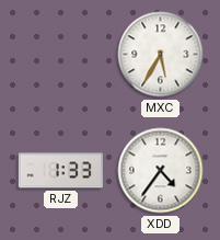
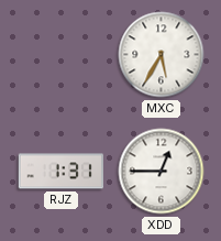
RJZ: 1:33 -> 1:31 (60, 172)
XDD: 4:36 -> 12:45 (162, 172)
